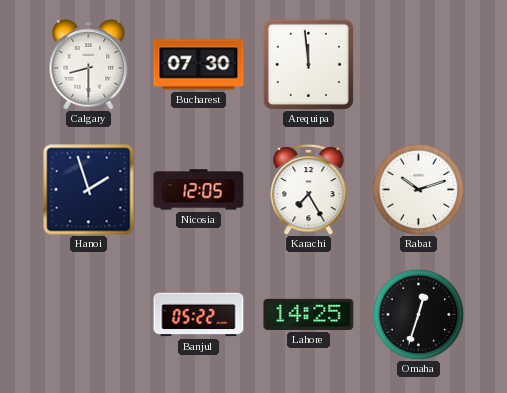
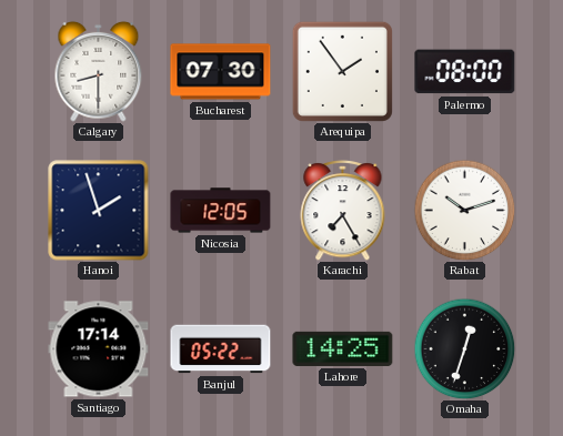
Arequipa: 11:59 -> 1:54 (342, 71)
Palermo: none -> 08:00 (465, 72)
Santiago: none -> 17:14 (99, 349)
